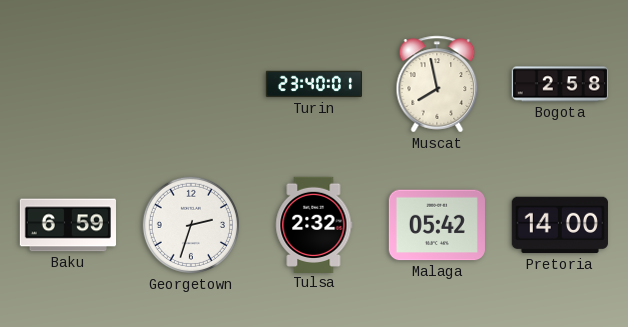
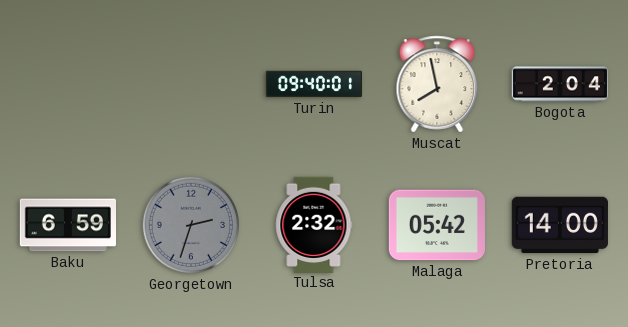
Turin: 23:40 -> 09:40 (314, 84)
Bogota: 2:58 -> 2:04 (559, 84)
Georgetown dial: white -> grey (191, 225)
